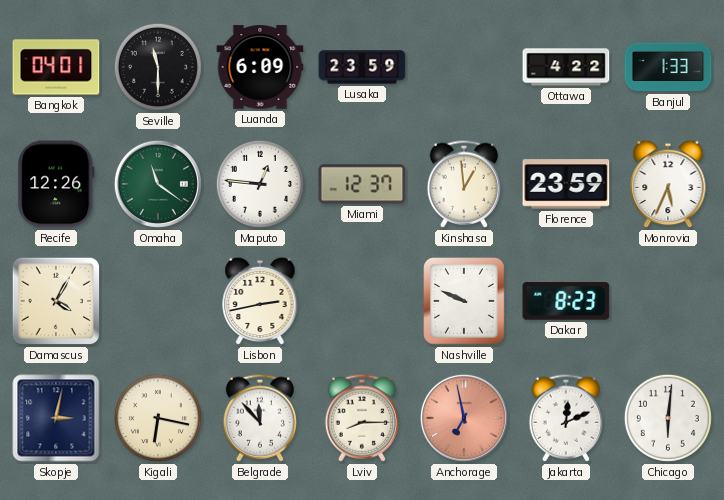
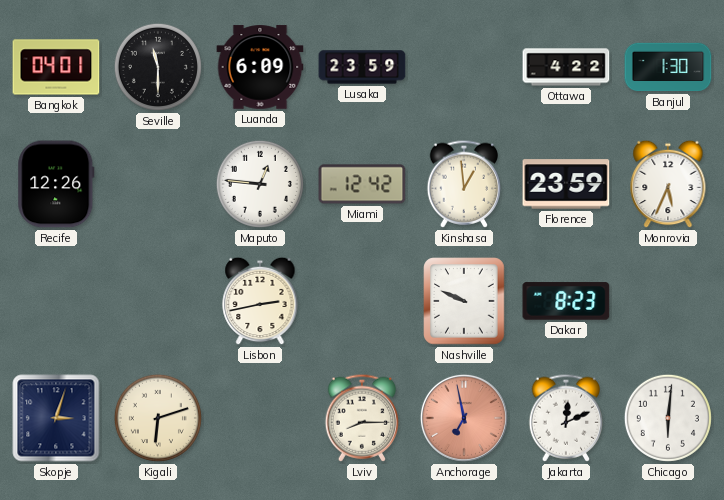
Banjul: 1:33 -> 1:30 (668, 67)
Omaha: 11:21 -> none (158, 184)
Miami: 12:37 -> 12:42 (362, 184)
Damascus: 4:05 -> none (56, 301)
Skopje: 3:02 -> 3:03 (56, 418)
Kigali: 6:17 -> 6:12 (158, 418)
Belgrade: 11:53 -> none (260, 418)
